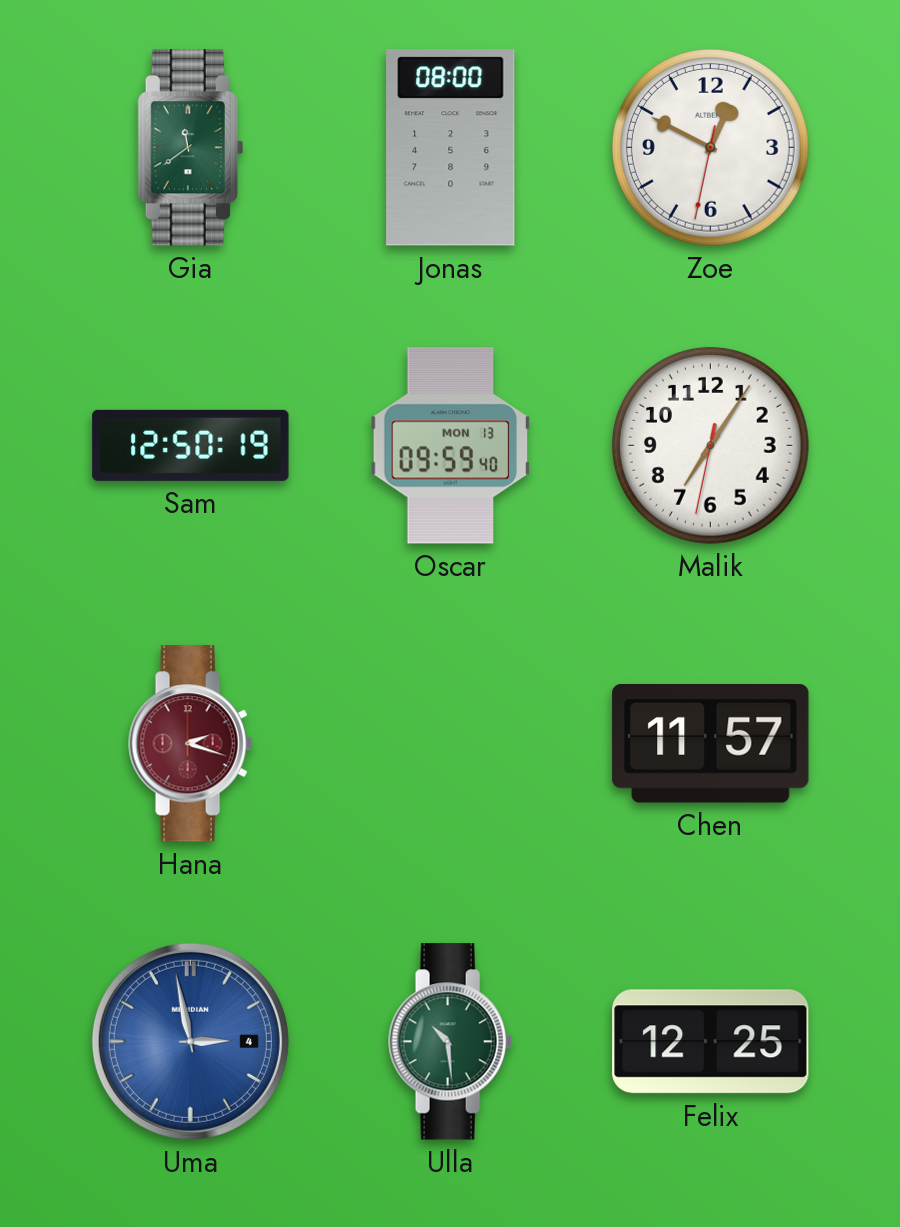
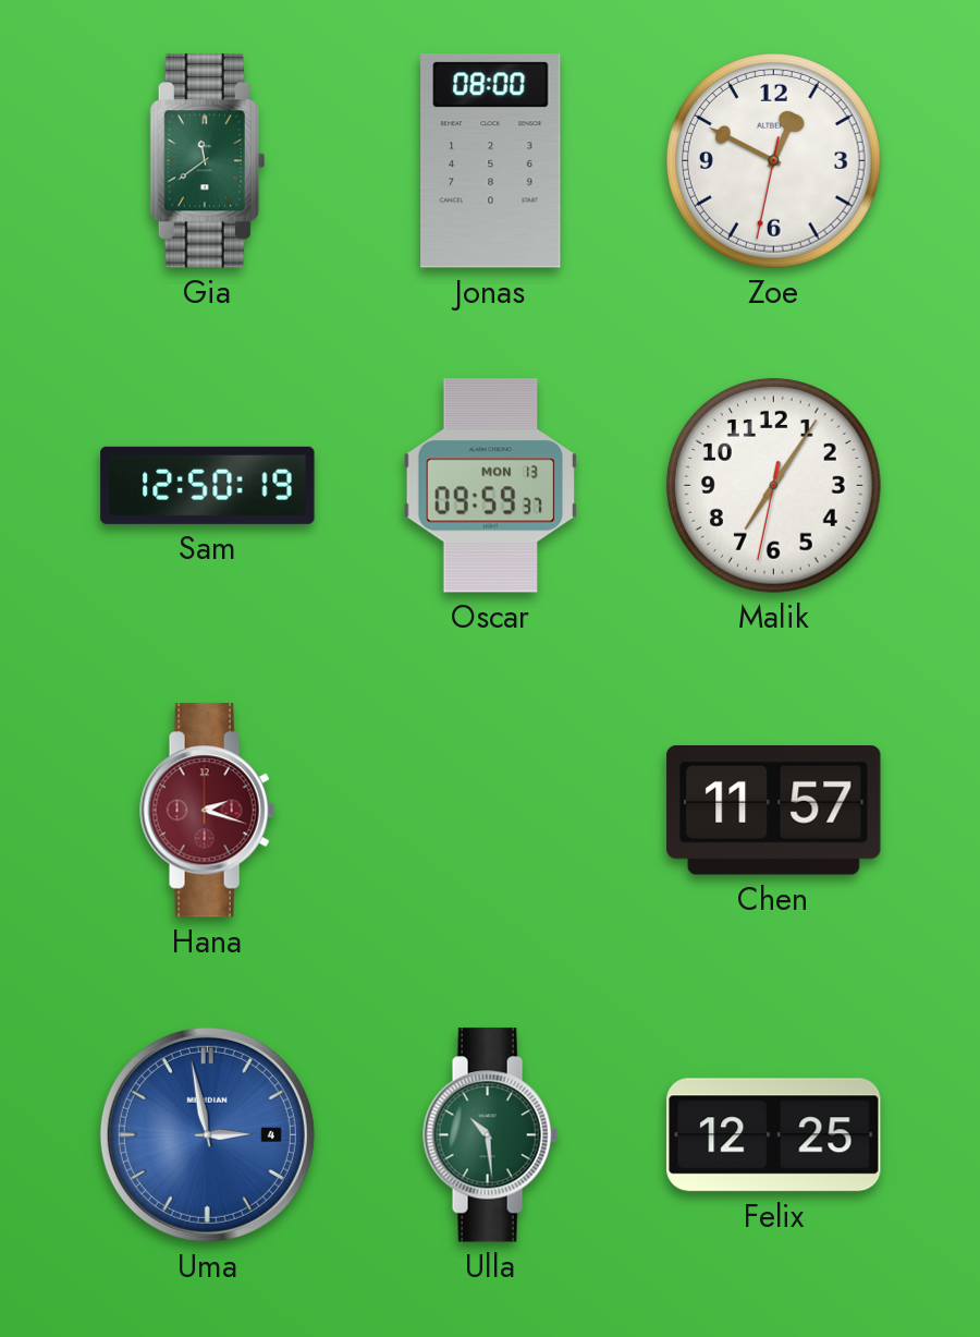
Oscar: 09:59:40 -> 09:59:37 (491, 486)
